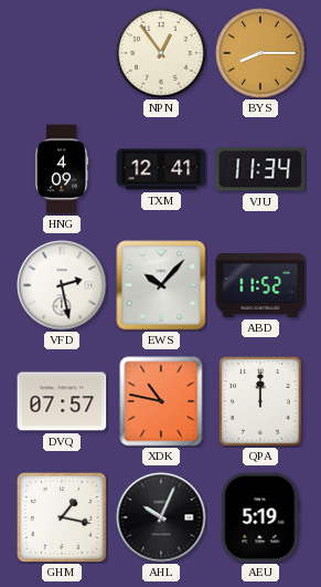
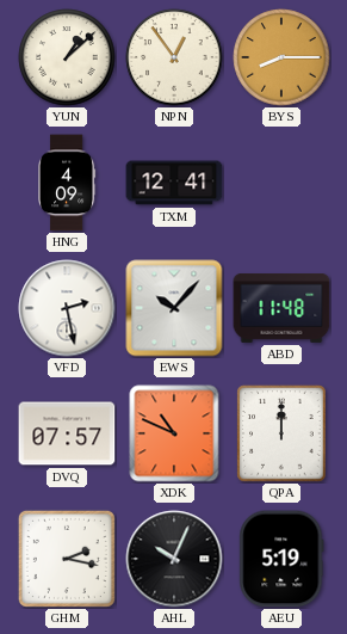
YUN: none -> 1:08 (67, 57)
VJU: 11:34 -> none (260, 169)
ABD: 11:52 -> 11:48 (281, 309)
XDK: 10:47 -> 10:49 (174, 433)
GHM: 1:17 -> 2:17 (67, 559)
